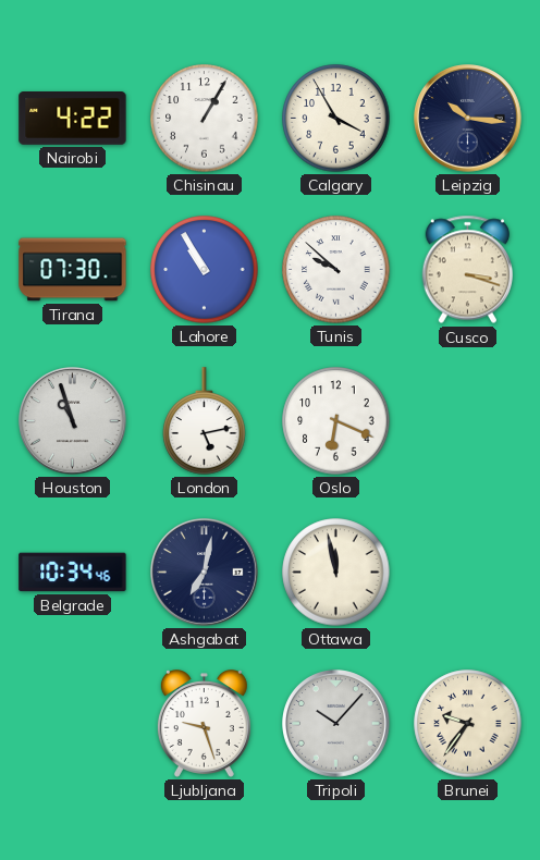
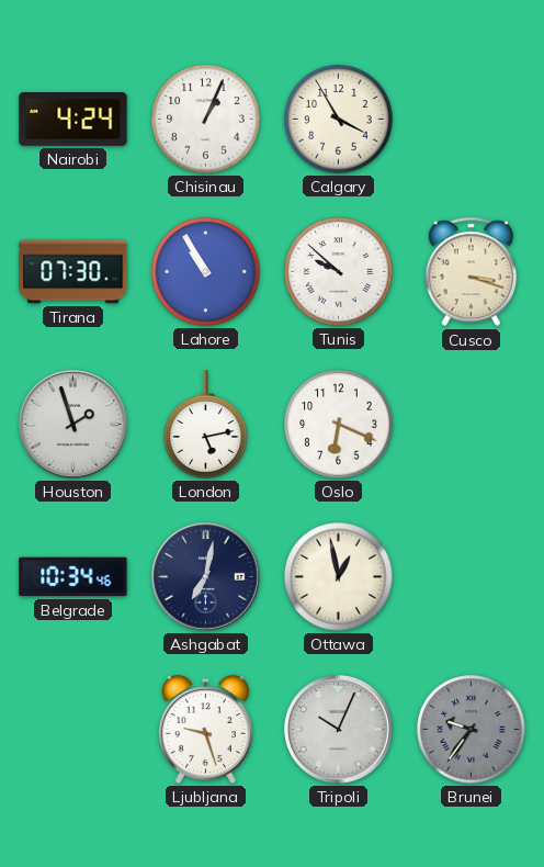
Nairobi: 4:22 -> 4:24 (73, 120)
Chisinau: 1:05 -> 1:04 (206, 120)
Leipzig: 10:16 -> none (468, 119)
Houston: 10:57 -> 1:57 (73, 425)
Ottawa: 11:58 -> 12:58 (339, 577)
Tripoli: 10:07 -> 10:04 (339, 730)
Brunei dial: cream -> grey (472, 730)
